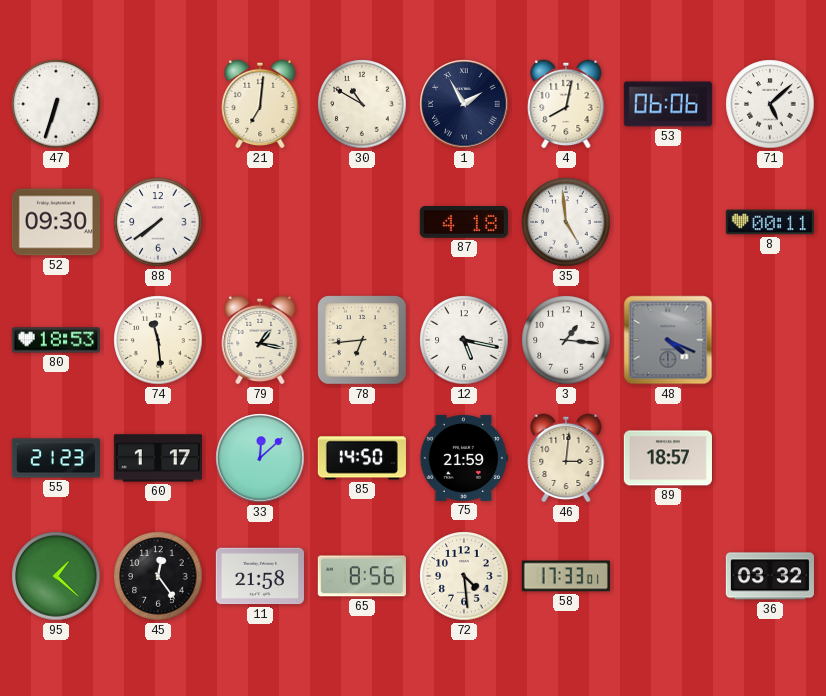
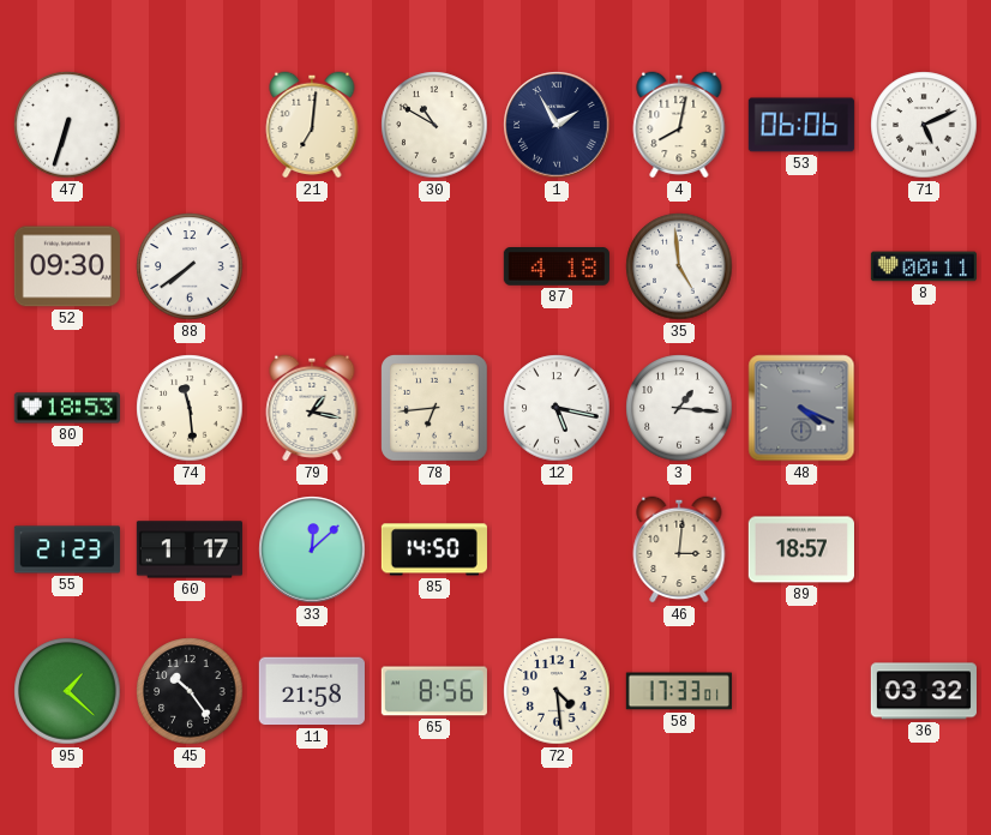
71: 5:08 -> 5:11 (924, 125)
75: 21:59 -> none (463, 458)
45: 12:24 -> 10:24 (190, 691)
